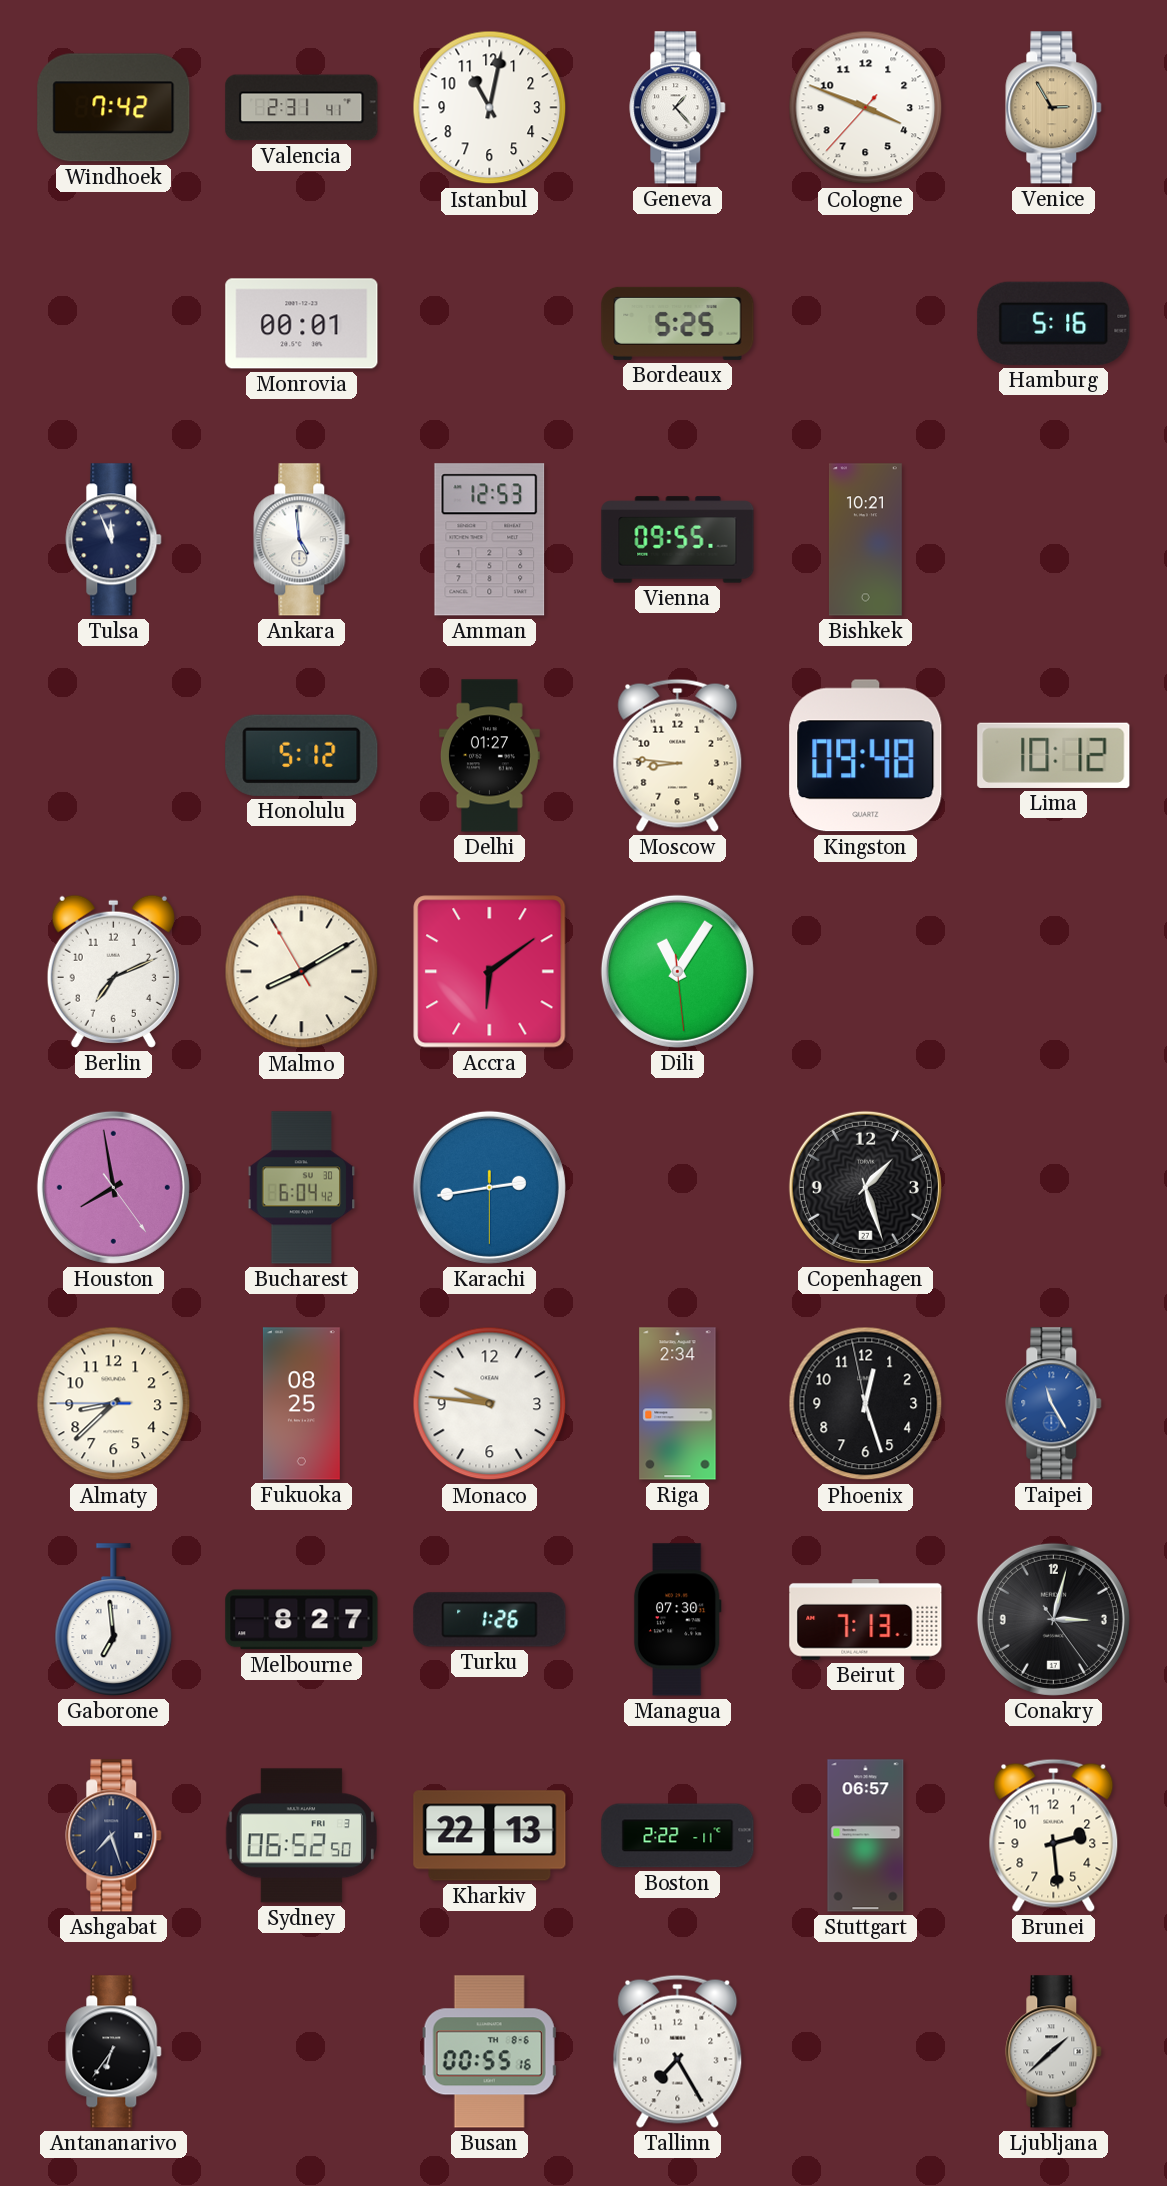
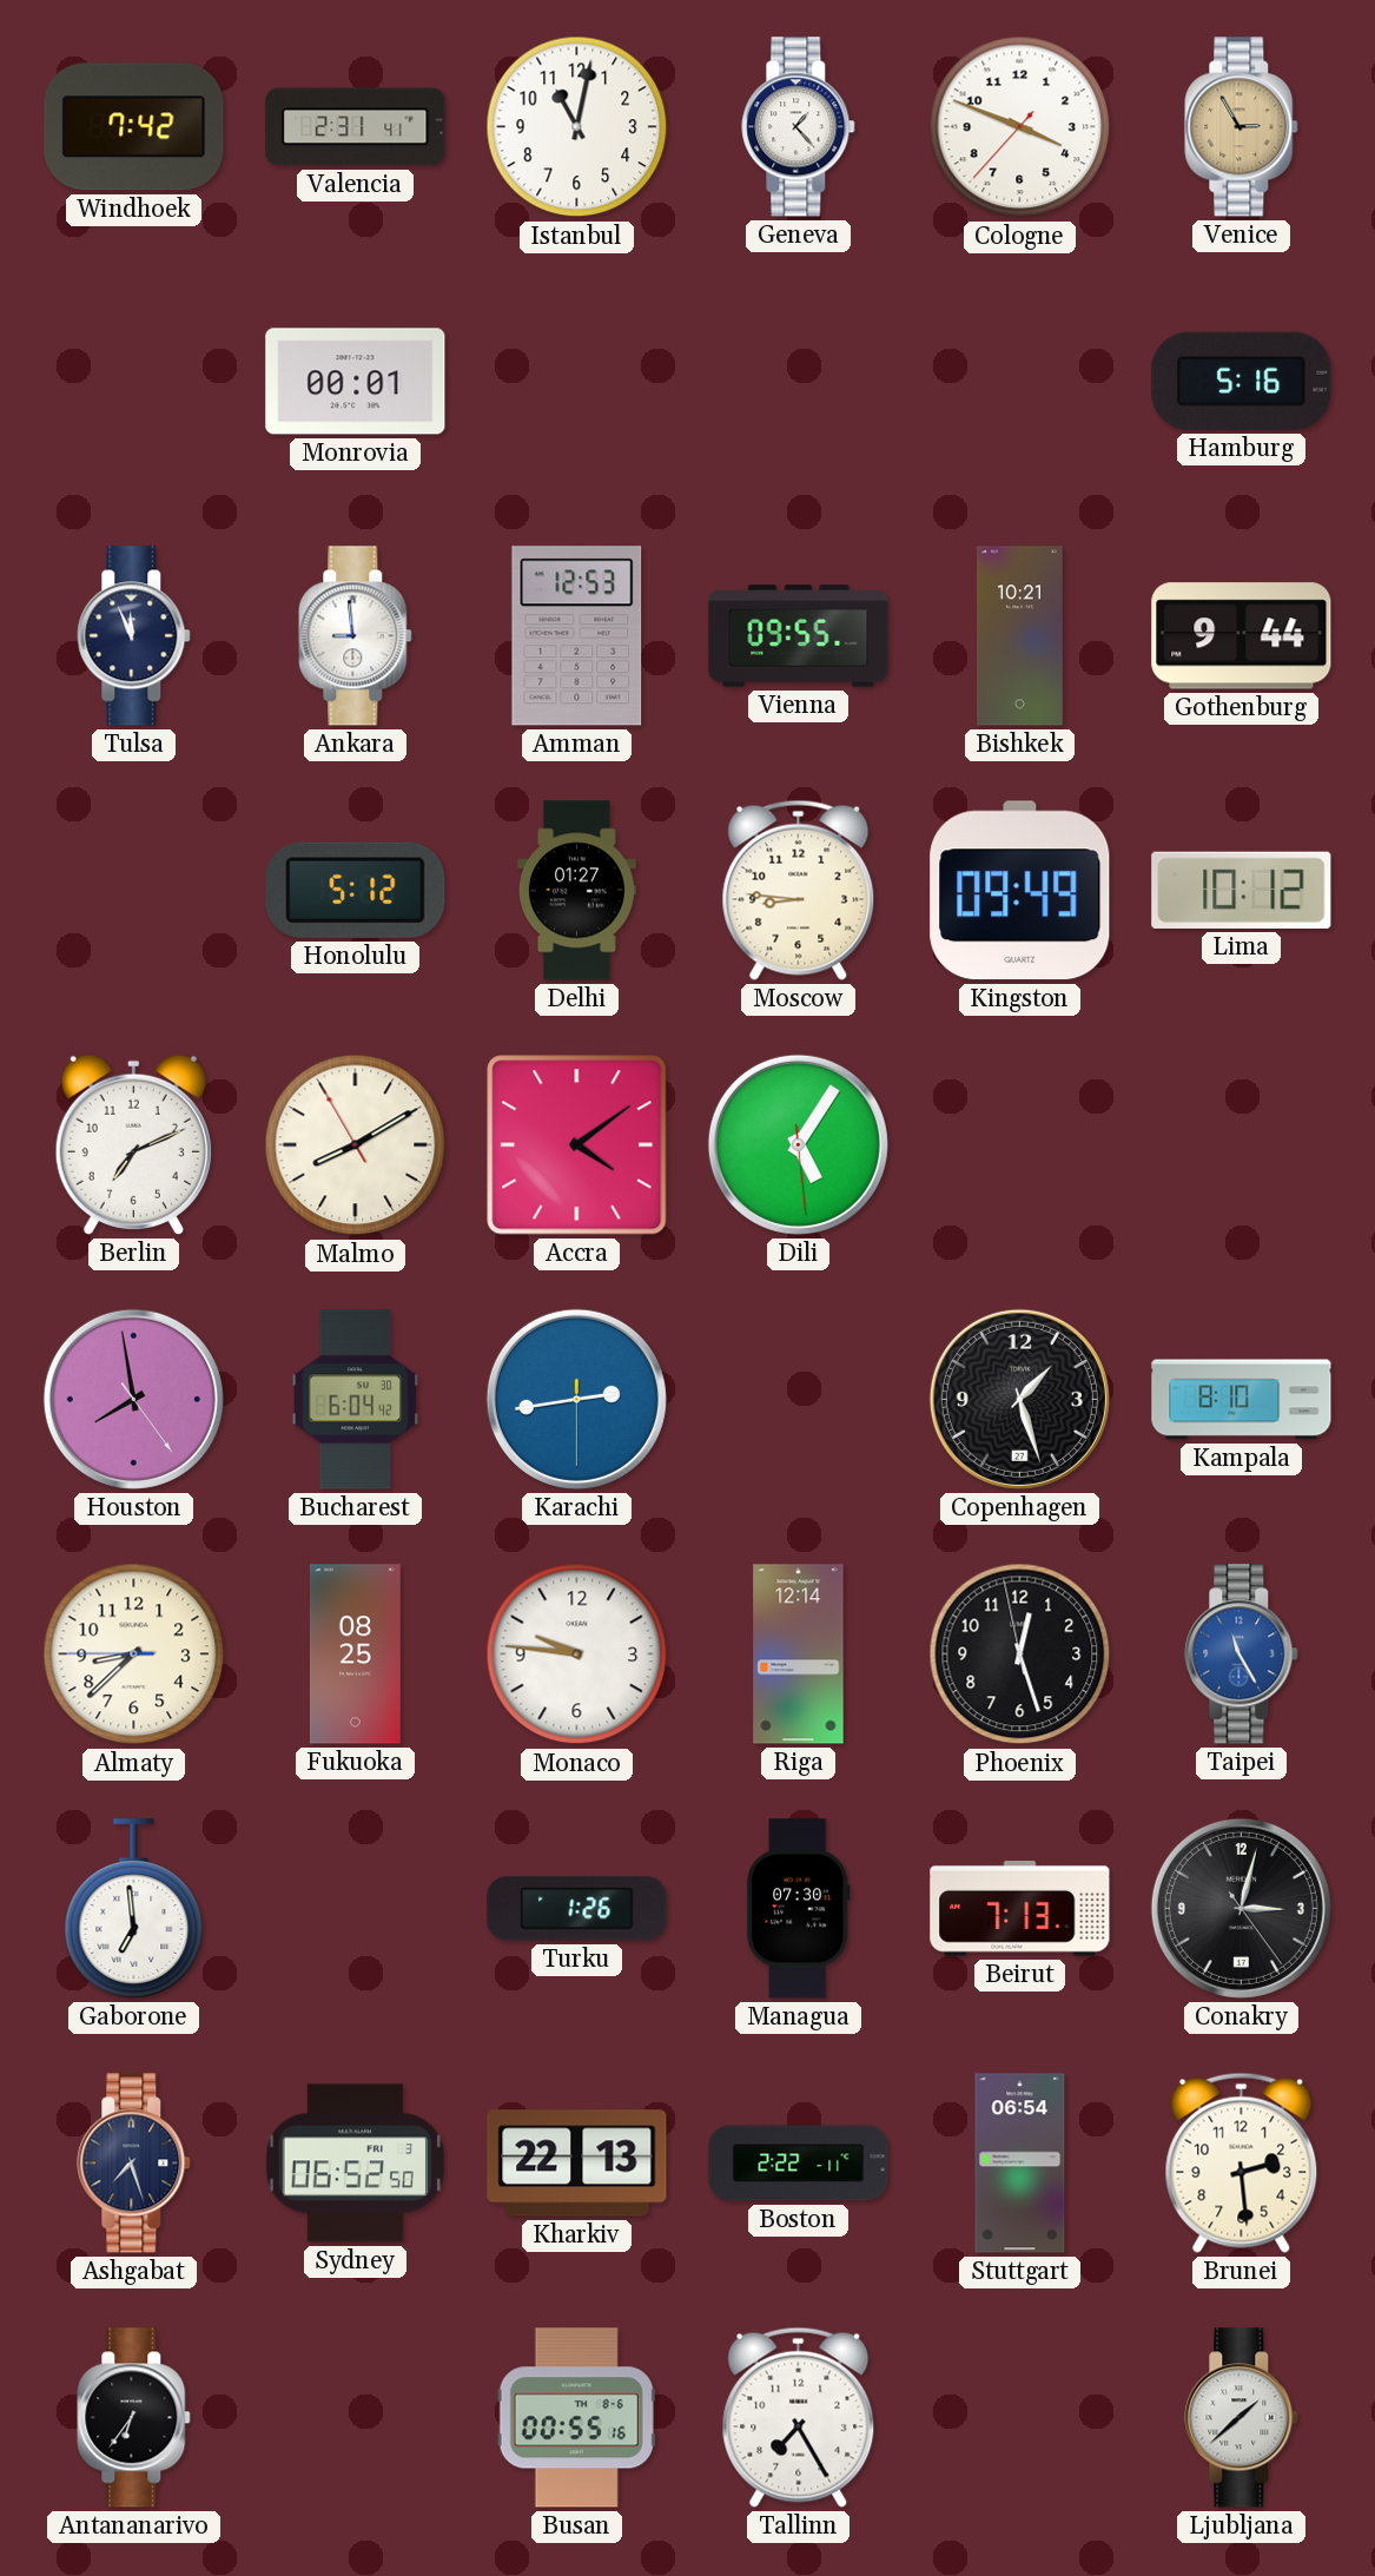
Bordeaux: 5:25 -> none (678, 323)
Ankara: 4:59 -> 8:59 (356, 636)
Gothenburg: none -> 9:44 (1242, 636)
Kingston: 09:48 -> 09:49 (1020, 891)
Accra: 6:09 -> 4:09 (577, 1145)
Dili: 11:05 -> 5:05 (798, 1144)
Kampala: none -> 8:10 (1242, 1400)
Riga: 2:34 -> 12:14 (799, 1654)
Melbourne: 8:27 -> none (302, 1620)
Stuttgart: 06:57 -> 06:54 (1020, 2164)
